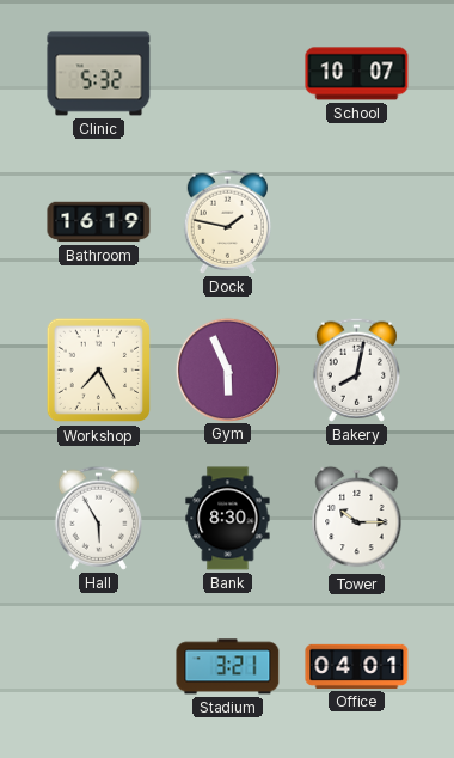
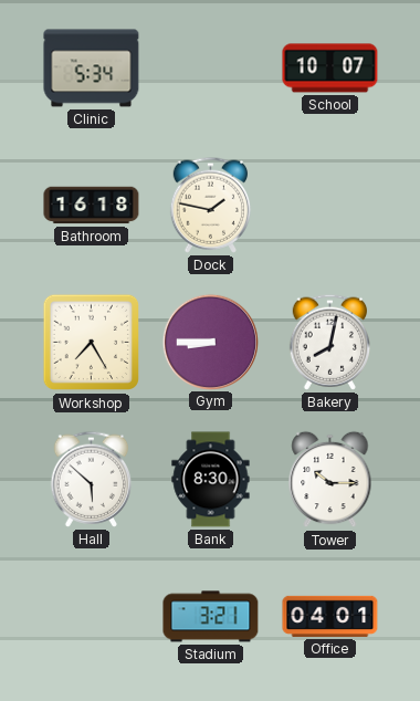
Clinic: 5:32 -> 5:34 (92, 69)
Bathroom: 16:19 -> 16:18 (92, 206)
Gym: 5:56 -> 8:45 (210, 342)
Hall: 5:55 -> 5:52 (92, 479)
